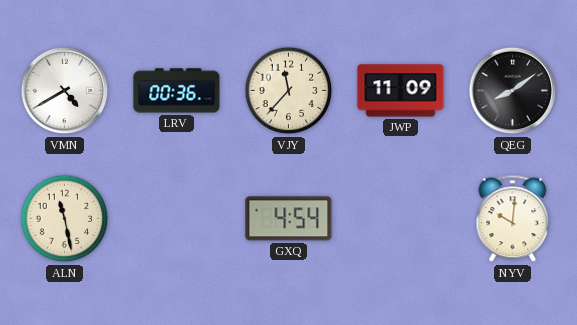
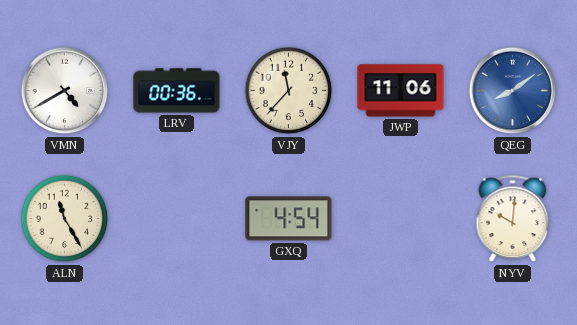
JWP: 11:09 -> 11:06 (401, 91)
QEG dial: black -> blue (513, 91)
ALN: 11:28 -> 11:25 (65, 219)
